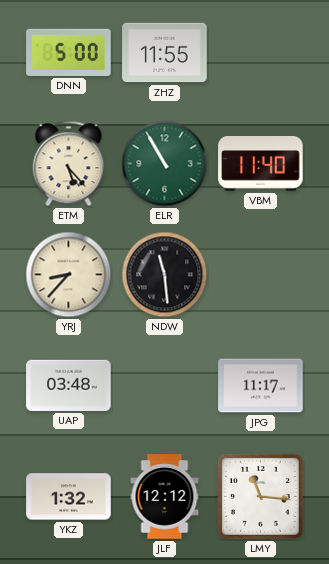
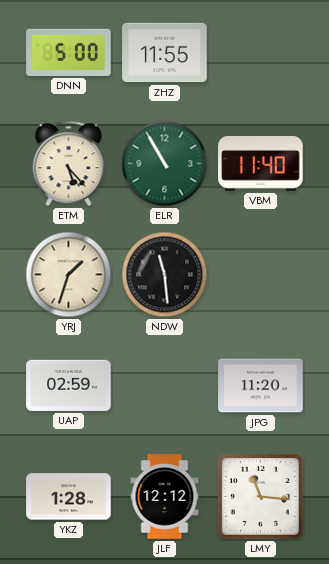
YRJ: 8:37 -> 1:33 (69, 275)
UAP: 03:48 -> 02:59 (69, 385)
JPG: 11:17 -> 11:20 (261, 386)
YKZ: 1:32 -> 1:28 (69, 497)
